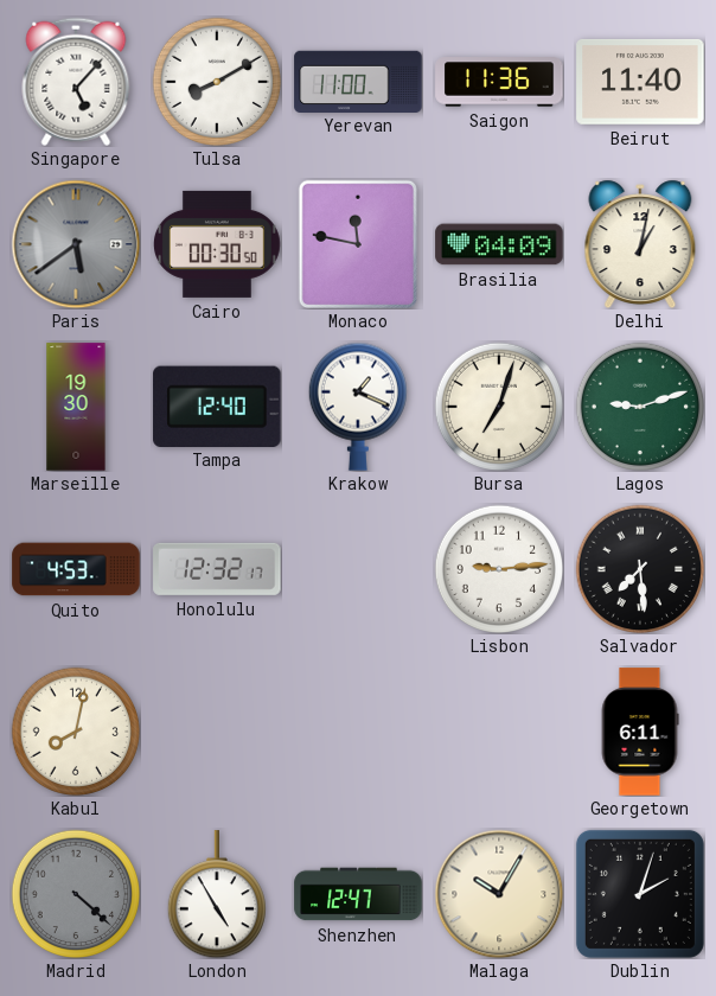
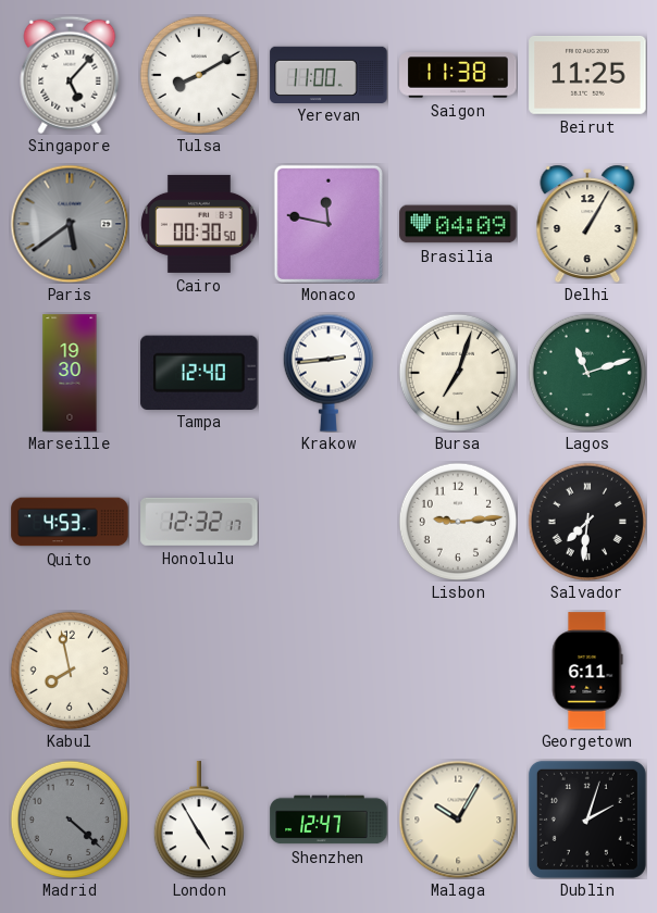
Saigon: 11:36 -> 11:38 (458, 75)
Beirut: 11:40 -> 11:25 (587, 75)
Delhi: 1:02 -> 1:05 (587, 224)
Krakow: 1:19 -> 2:44 (327, 373)
Lagos: 9:12 -> 11:12 (586, 372)
Salvador: 7:29 -> 7:31 (586, 521)
Kabul: 8:02 -> 7:58 (69, 670)
